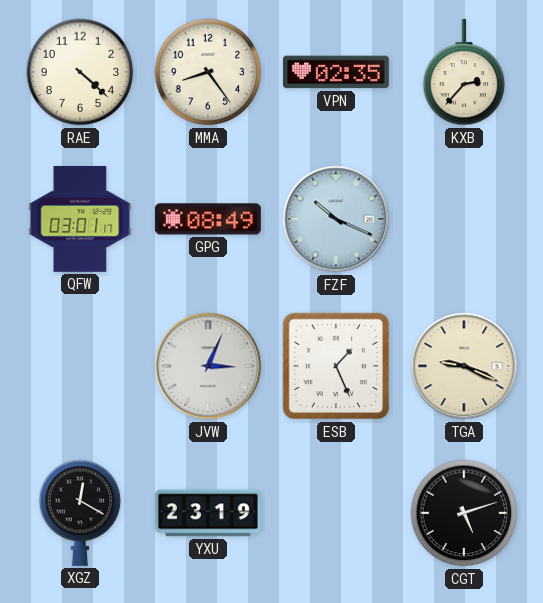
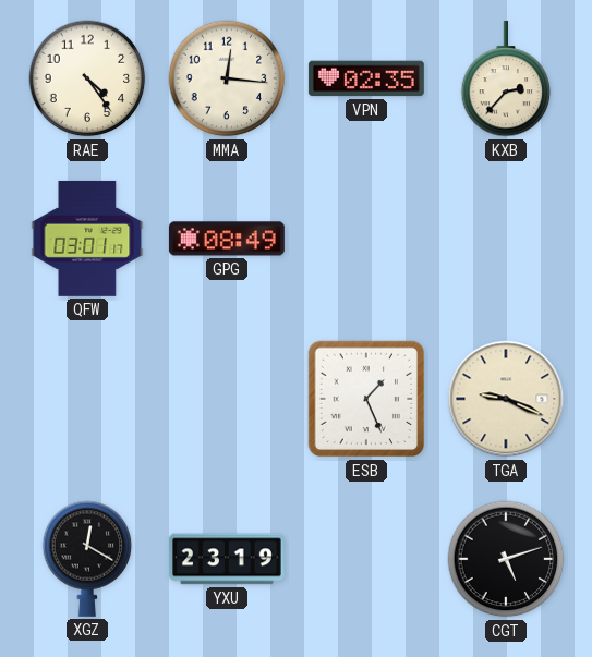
RAE: 4:22 -> 4:24 (87, 78)
MMA: 8:24 -> 12:16 (227, 78)
FZF: 10:19 -> none (336, 219)
JVW: 3:04 -> none (208, 366)
